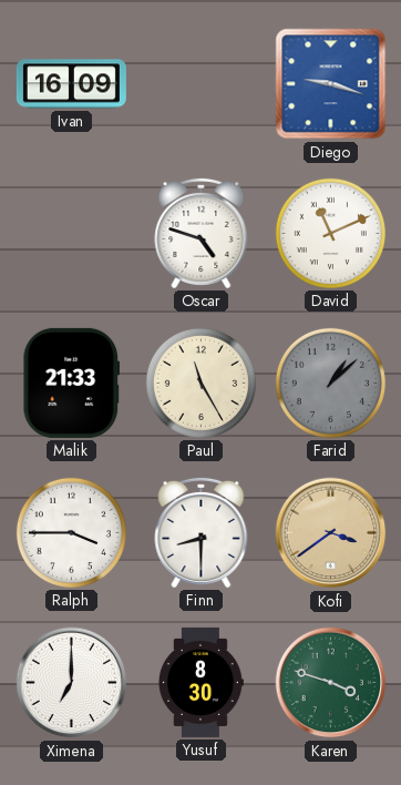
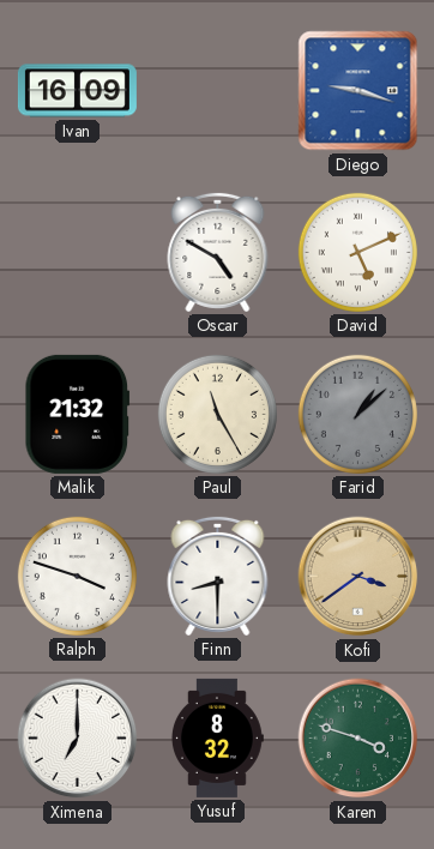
Oscar: 4:48 -> 4:50 (218, 252)
David: 11:11 -> 5:11 (357, 252)
Malik: 21:33 -> 21:32 (77, 414)
Ralph: 3:45 -> 3:48 (77, 576)
Yusuf: 8:30 -> 8:32 (217, 737)
